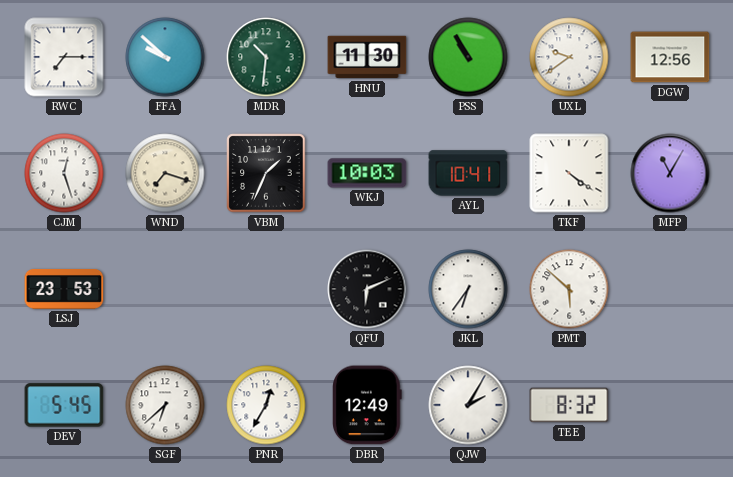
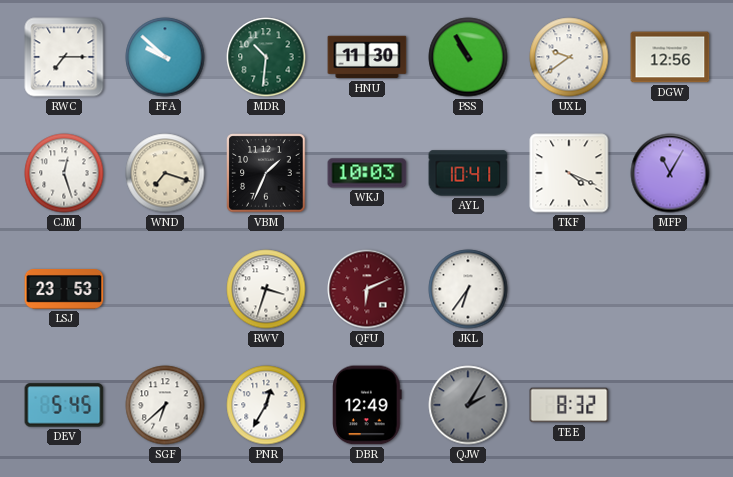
TKF: 4:21 -> 4:19 (569, 173)
RWV: none -> 3:33 (266, 289)
QFU dial: black -> burgundy (367, 289)
PMT: 5:52 -> none (569, 289)
QJW dial: white -> grey (468, 405)
